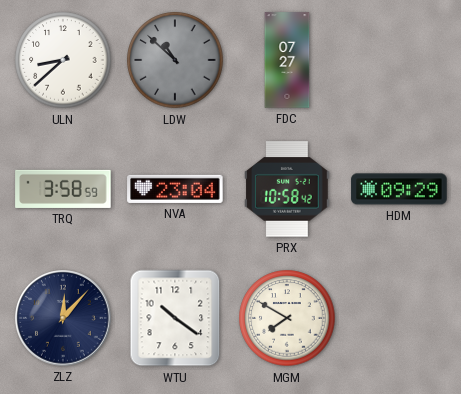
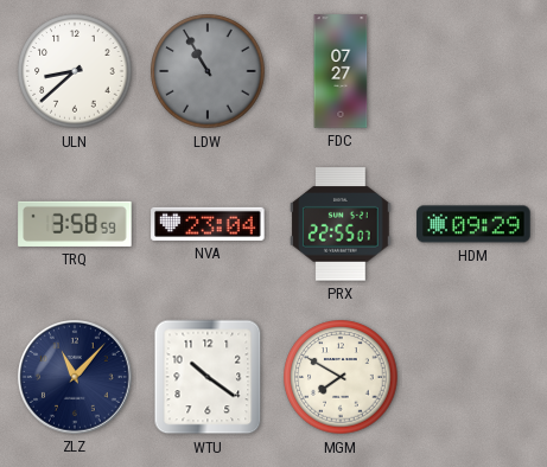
LDW: 10:52 -> 10:55 (208, 71)
PRX: 10:58 -> 22:55 (341, 224)
ZLZ: 12:07 -> 11:07 (75, 377)
